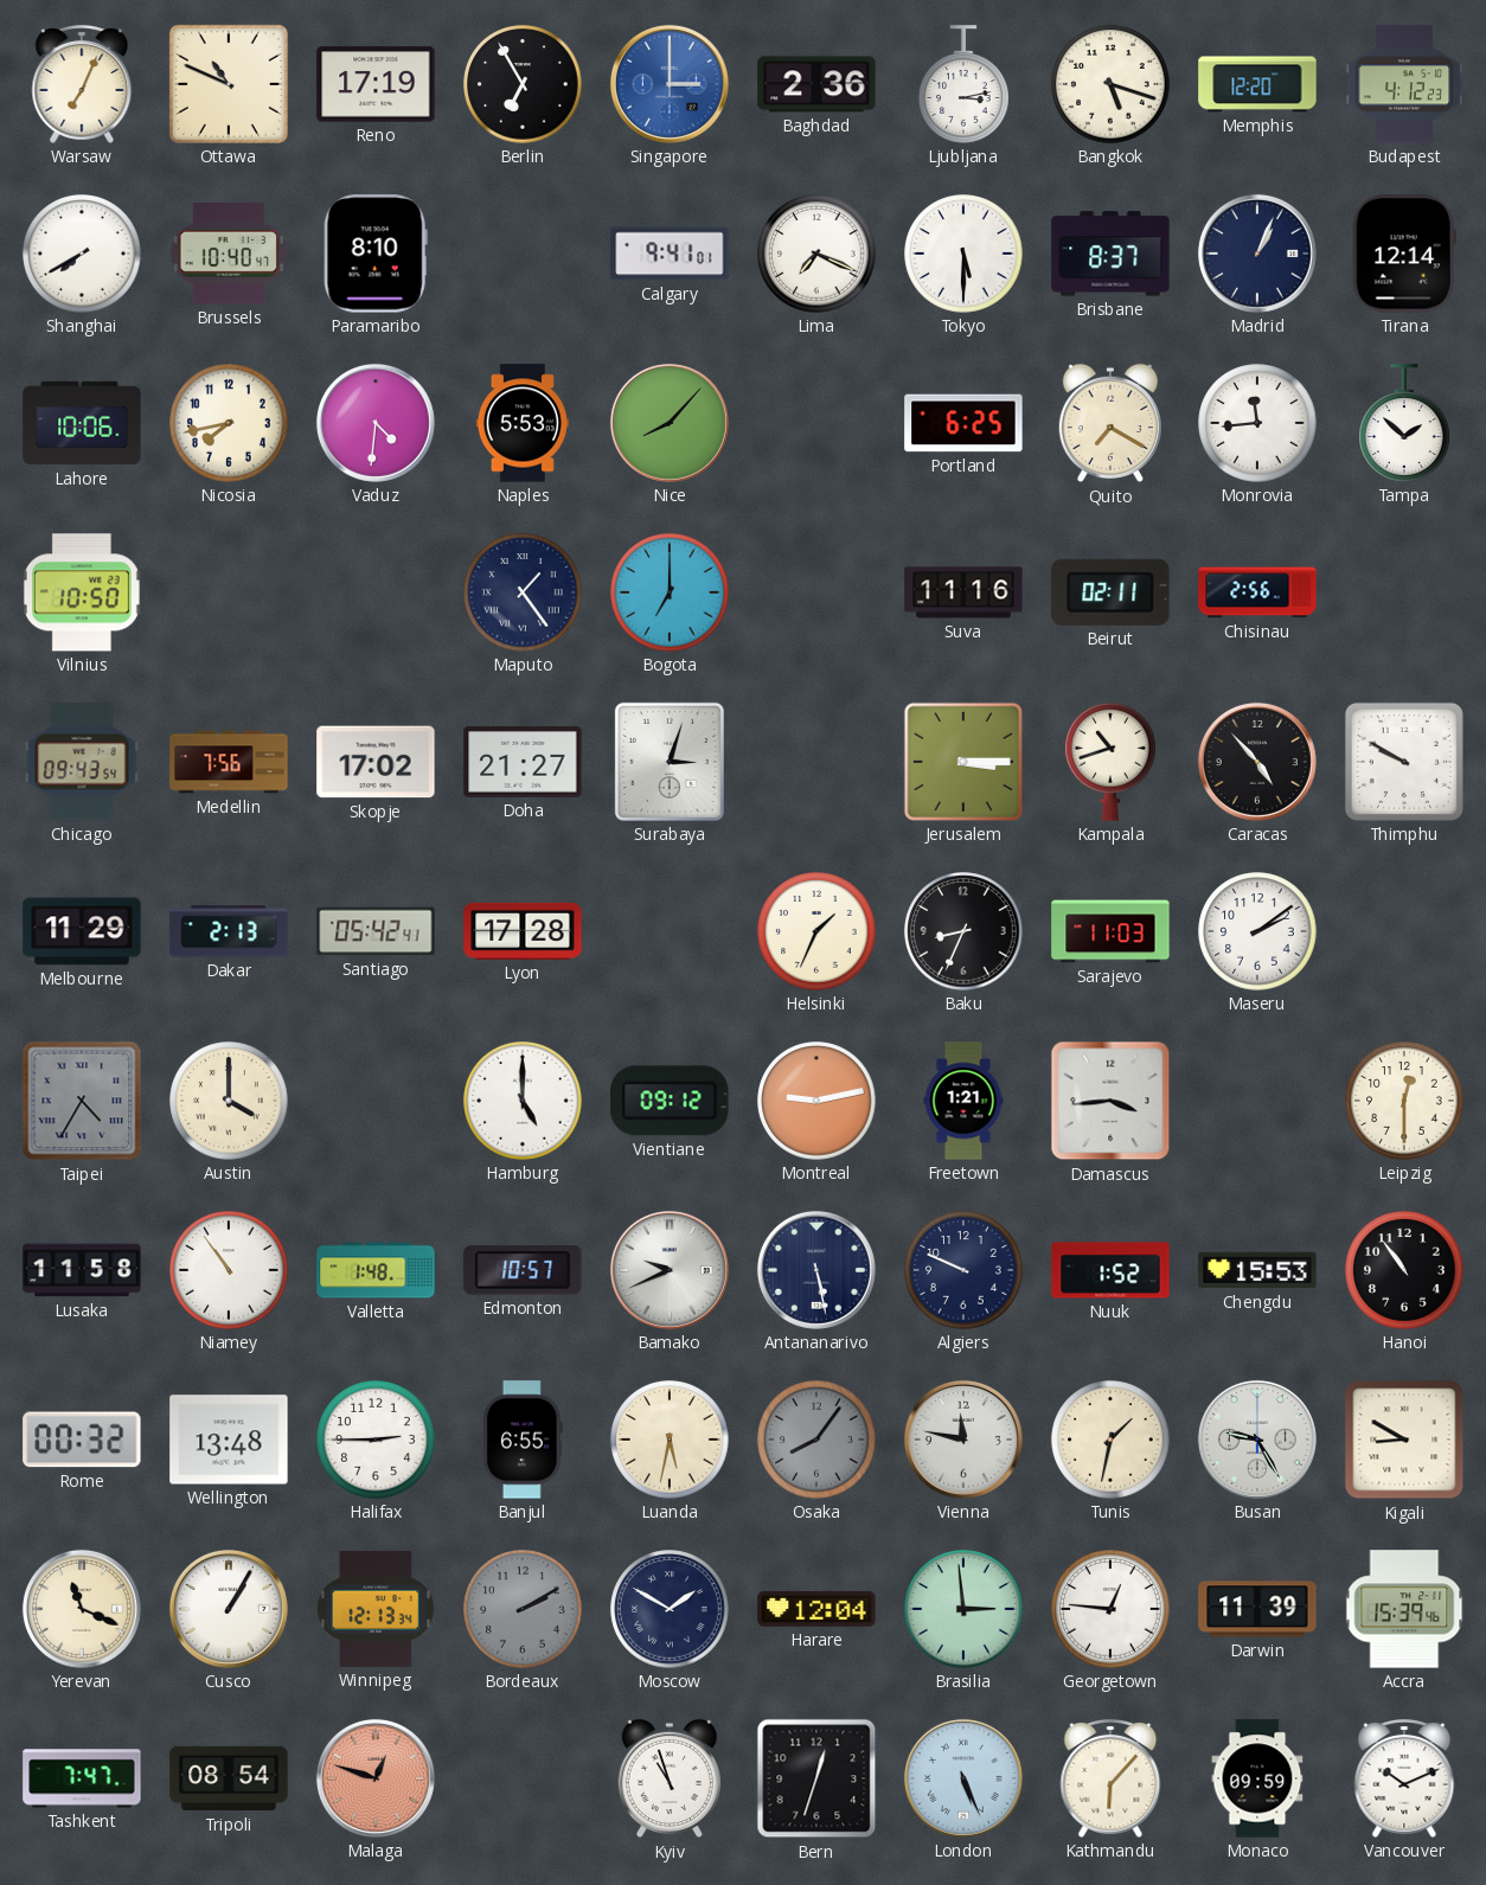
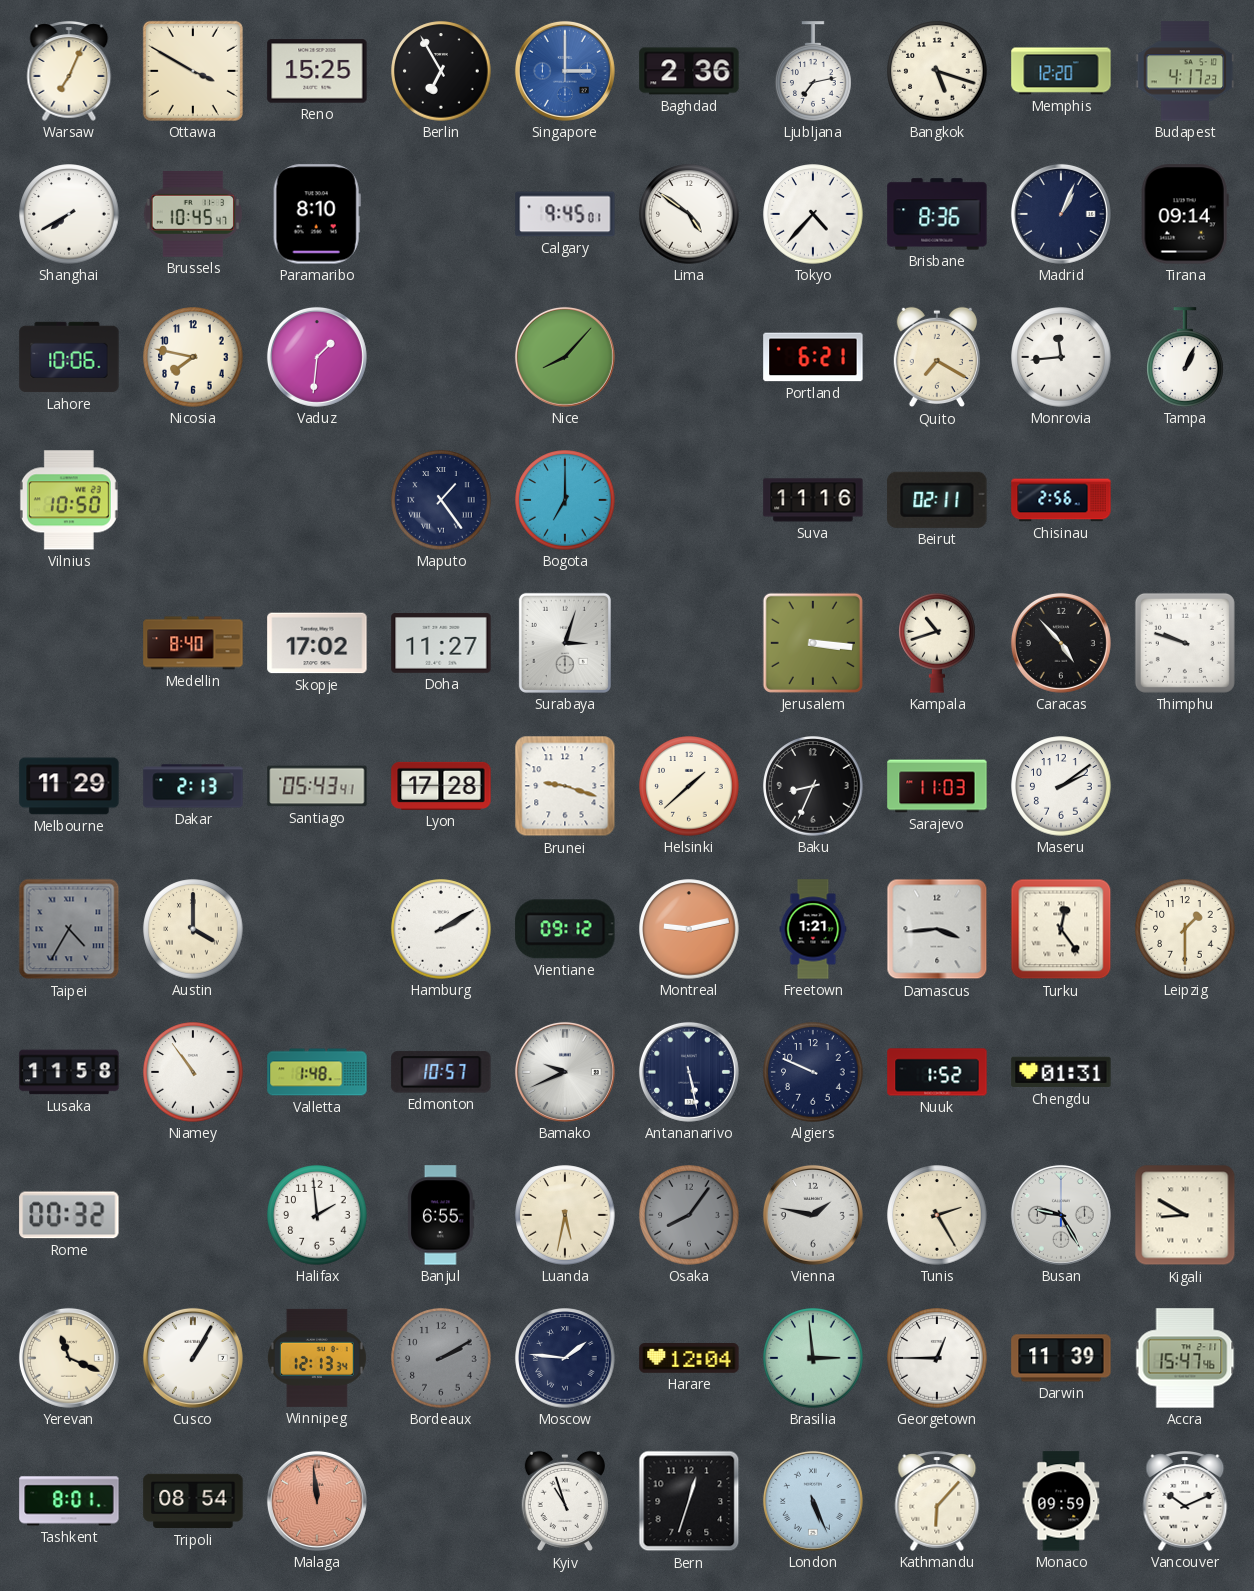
Ottawa: 10:49 -> 3:50 (193, 71)
Reno: 17:19 -> 15:25 (317, 71)
Ljubljana: 3:13 -> 7:13 (813, 71)
Budapest: 4:12 -> 4:17 (1185, 71)
Brussels: 10:40 -> 10:45 (193, 214)
Calgary: 9:41 -> 9:45 (565, 214)
Lima: 7:19 -> 4:51 (689, 214)
Tokyo: 5:30 -> 4:37 (813, 214)
Brisbane: 8:37 -> 8:36 (937, 214)
Tirana: 12:14 -> 09:14 (1185, 214)
Nicosia: 7:43 -> 7:47 (193, 357)
Vaduz: 4:31 -> 1:31 (317, 357)
Naples: 5:53 -> none (523, 423)
Portland: 6:25 -> 6:21 (813, 357)
Tampa: 1:52 -> 1:04 (1185, 357)
Chicago: 09:43 -> none (82, 762)
Medellin: 7:56 -> 8:40 (193, 643)
Doha: 21:27 -> 11:27 (441, 644)
Jerusalem: 3:15 -> 3:16 (813, 643)
Thimphu: 9:50 -> 9:48 (1185, 643)
Santiago: 05:42 -> 05:43 (317, 786)
Brunei: none -> 9:18 (565, 786)
Helsinki: 1:34 -> 1:38 (689, 786)
Hamburg: 5:00 -> 2:10 (441, 929)
Turku: none -> 12:24 (1061, 929)
Leipzig: 12:30 -> 1:30 (1185, 929)
Chengdu: 15:53 -> 01:31 (1061, 1072)
Hanoi: 10:54 -> none (1404, 1270)
Wellington: 13:48 -> none (229, 1440)
Halifax: 2:45 -> 1:59 (317, 1215)
Vienna: 11:47 -> 1:47 (813, 1215)
Tunis: 1:32 -> 2:25 (937, 1215)
Moscow: 1:50 -> 1:46 (565, 1358)
Georgetown: 12:46 -> 12:45 (937, 1358)
Accra: 15:39 -> 15:47 (1185, 1358)
Tashkent: 7:47 -> 8:01 (69, 1501)
Malaga: 12:48 -> 11:59 (317, 1501)
